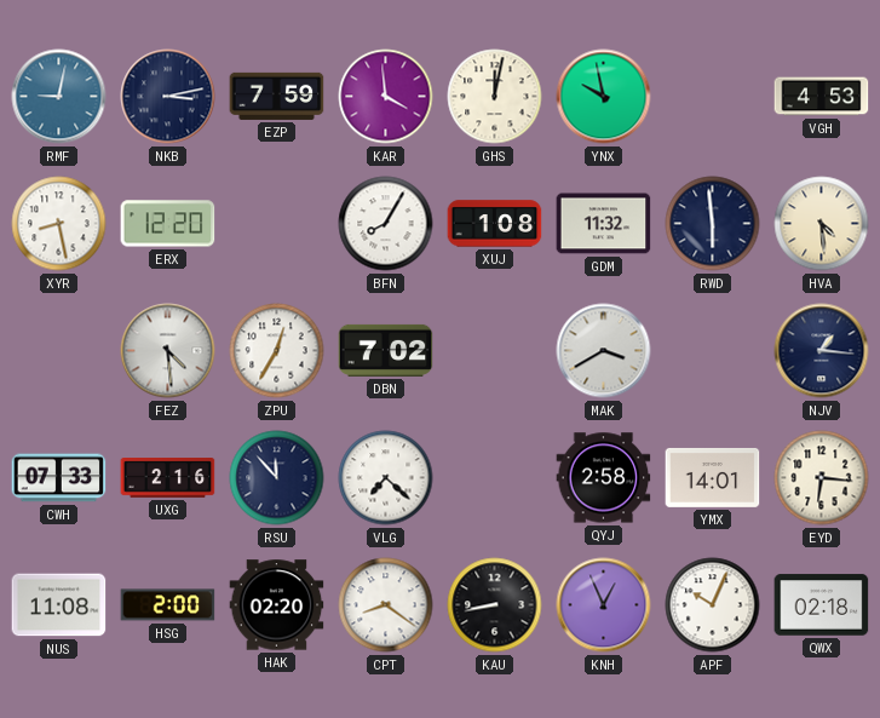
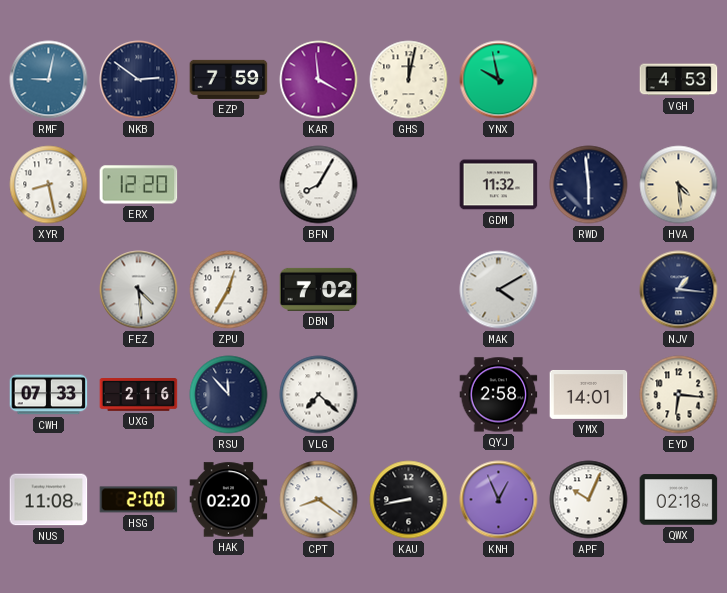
NKB: 3:13 -> 2:51 (139, 80)
XUJ: 1:08 -> none (495, 224)
MAK: 3:40 -> 4:10 (499, 290)
